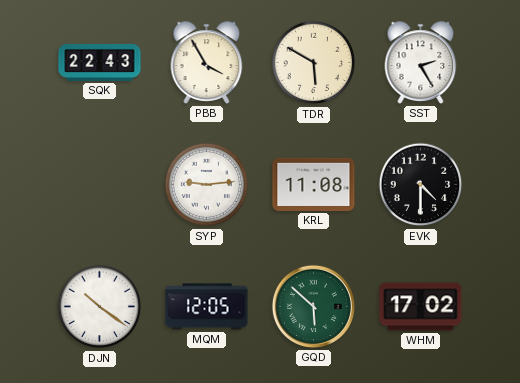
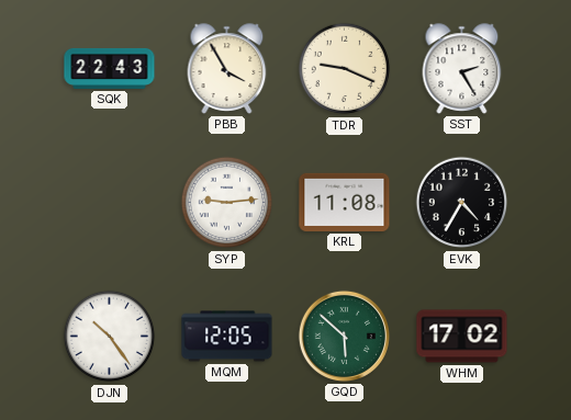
TDR: 5:50 -> 9:19 (345, 69)
EVK: 4:30 -> 4:35 (462, 203)
DJN: 10:21 -> 10:24 (110, 337)
